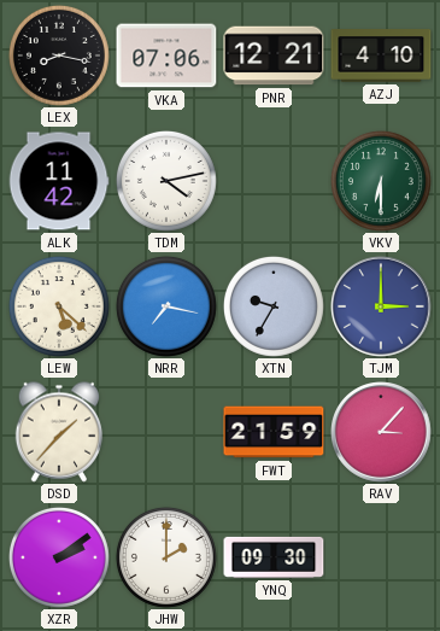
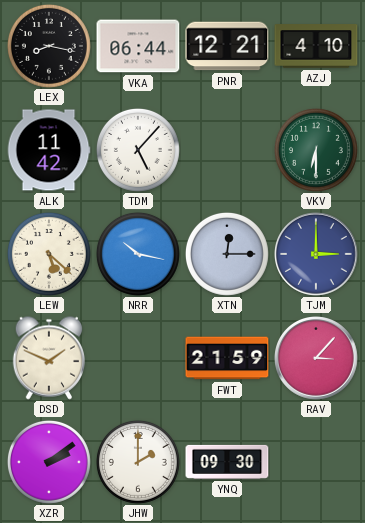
VKA: 07:06 -> 06:44 (138, 46)
TDM: 4:13 -> 5:07 (138, 150)
NRR: 7:17 -> 10:17 (138, 254)
XTN: 9:35 -> 12:15 (227, 254)
DSD: 1:37 -> 1:49 (49, 358)
